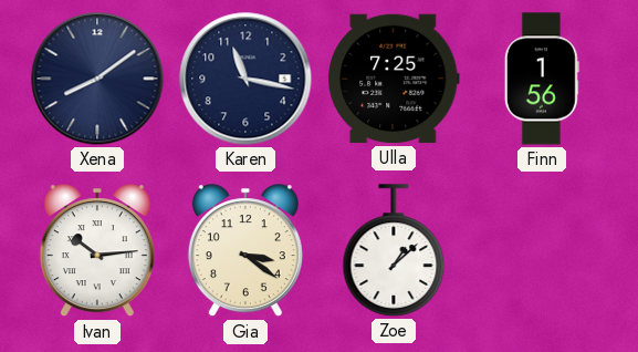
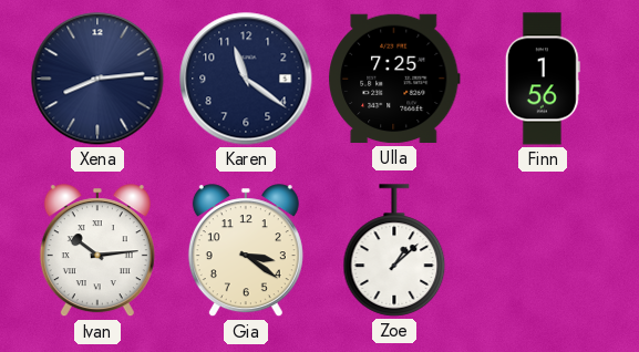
Xena: 8:09 -> 8:14 (97, 79)
Karen: 11:17 -> 11:21 (246, 79)
